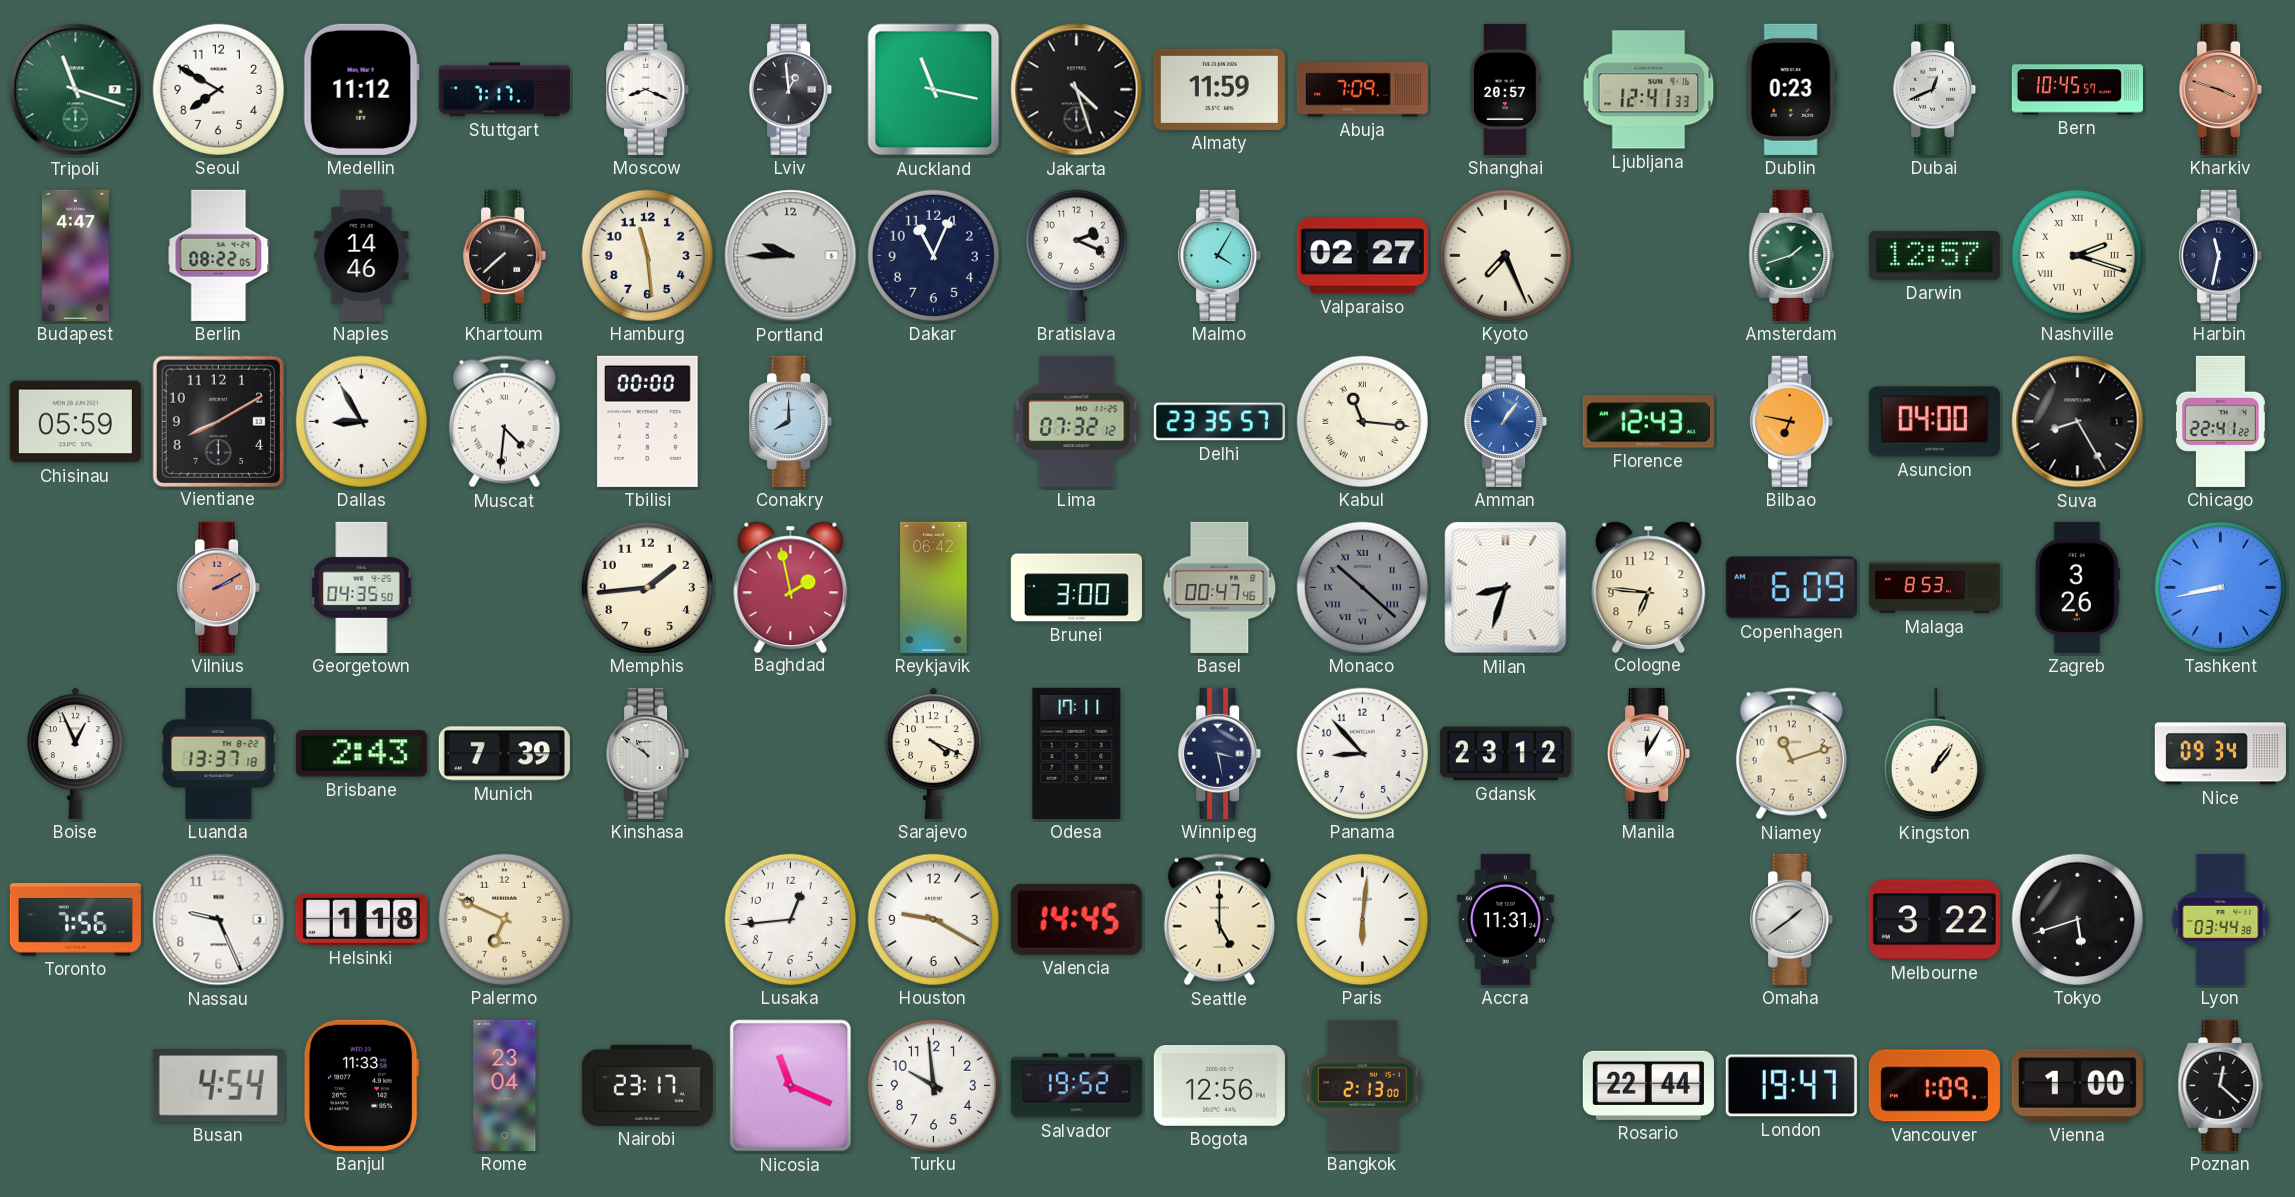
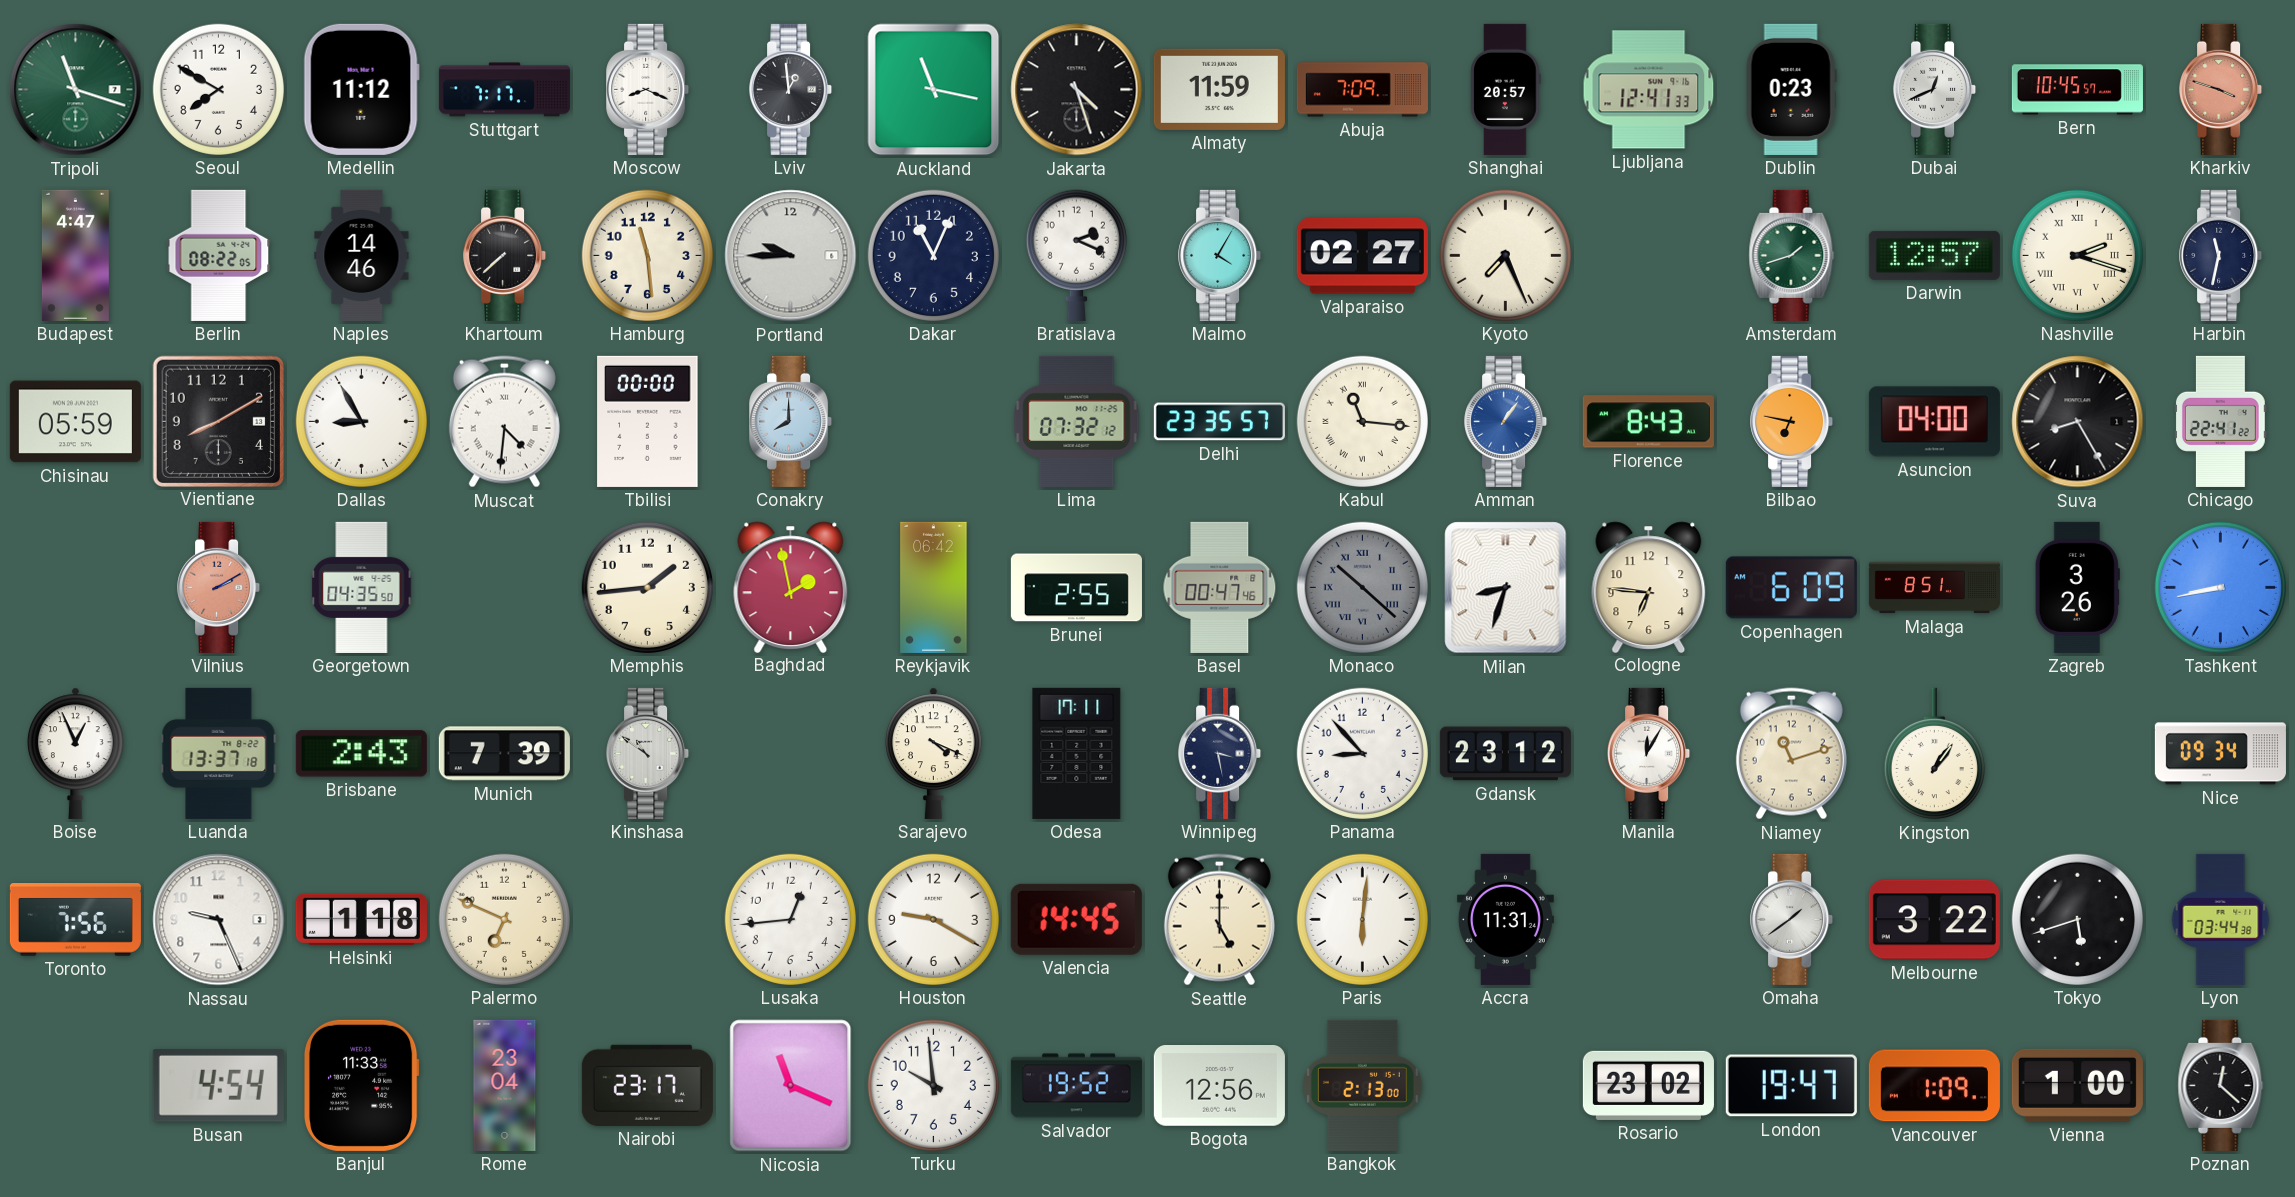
Florence: 12:43 -> 8:43 (1648, 422)
Brunei: 3:00 -> 2:55 (1076, 588)
Malaga: 8:53 -> 8:51 (1934, 588)
Rosario: 22:44 -> 23:02 (1648, 1085)
